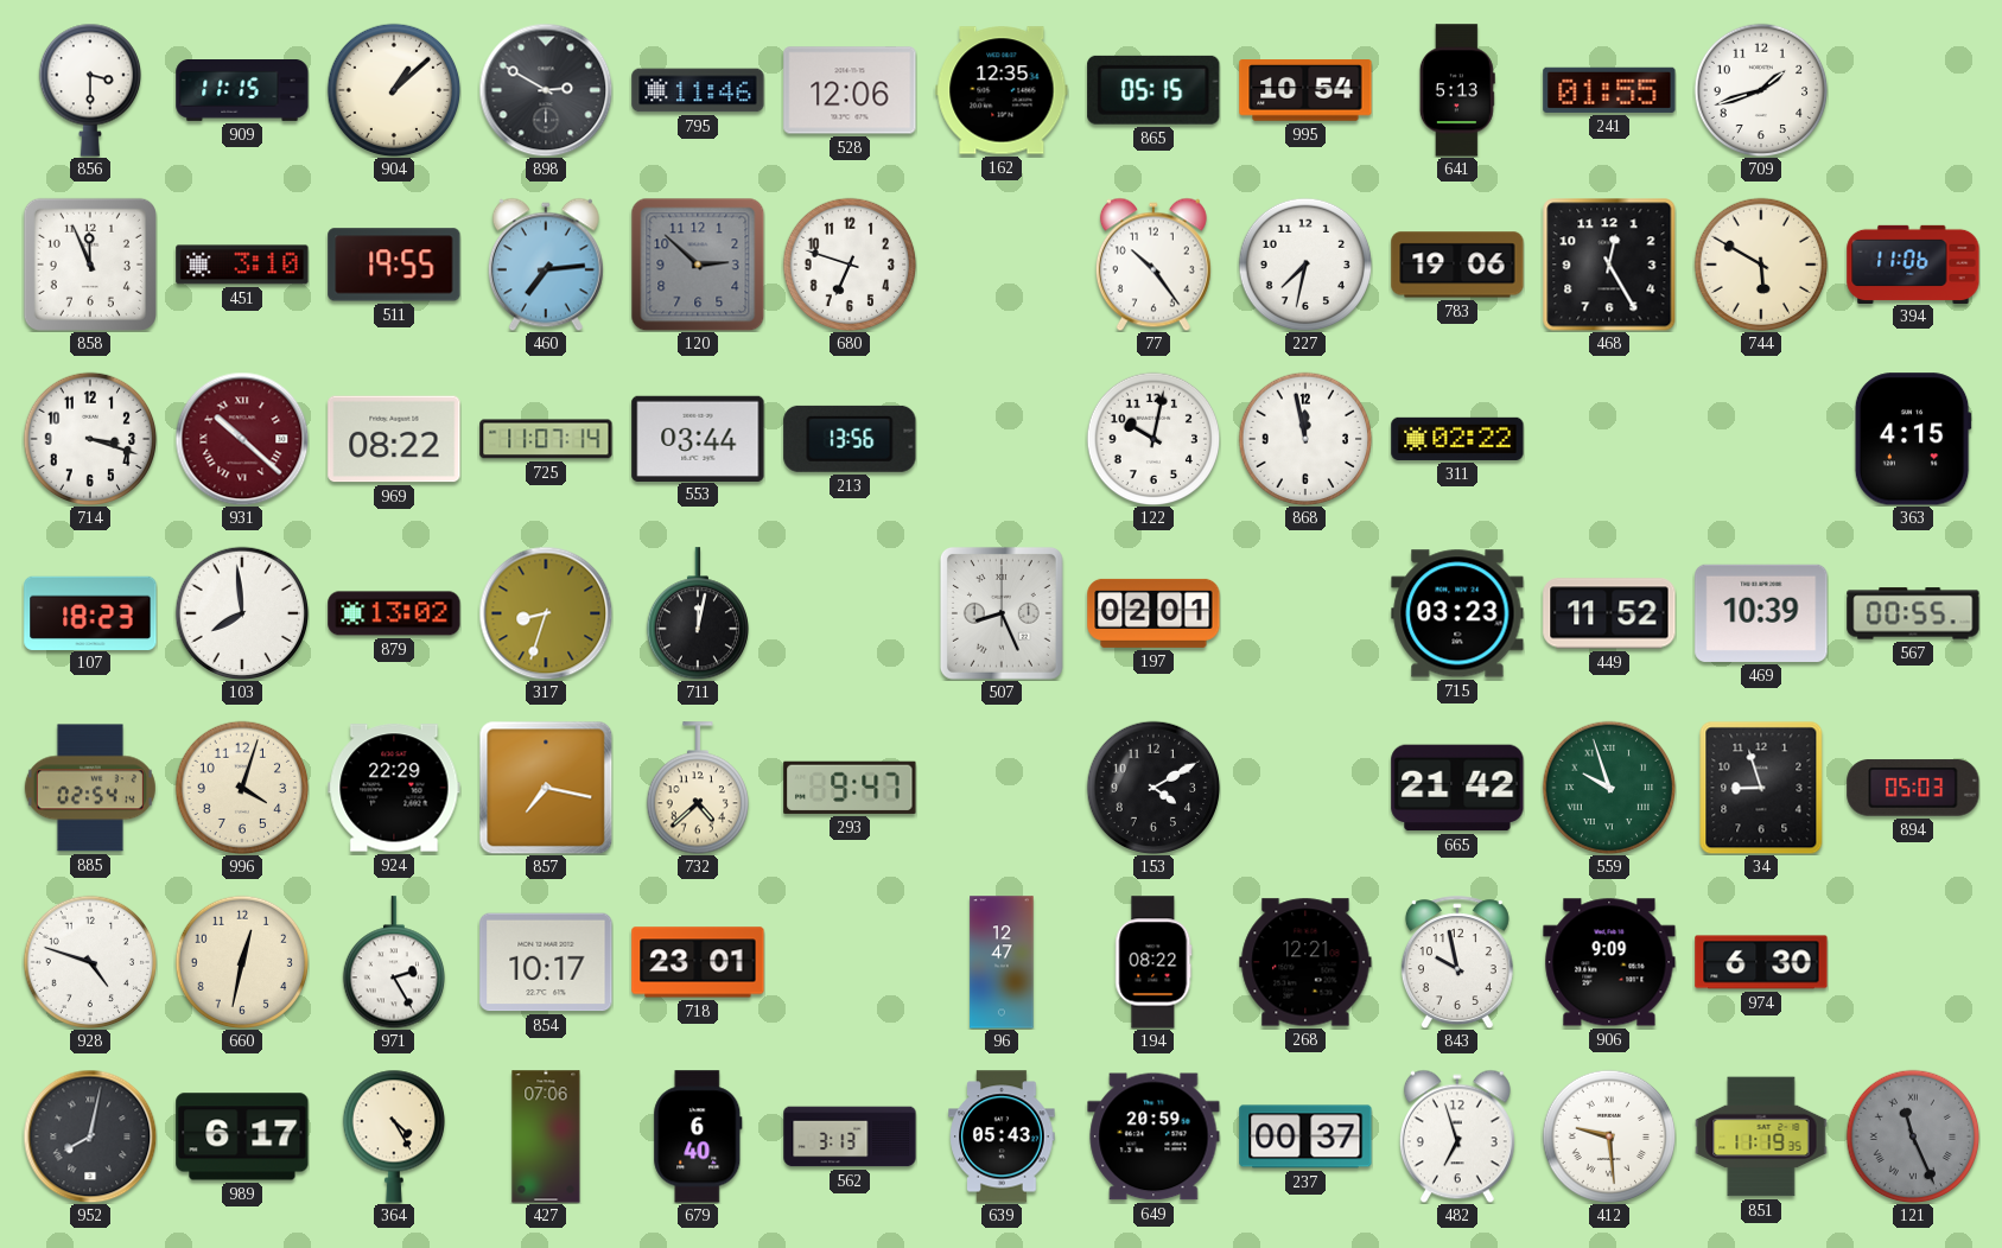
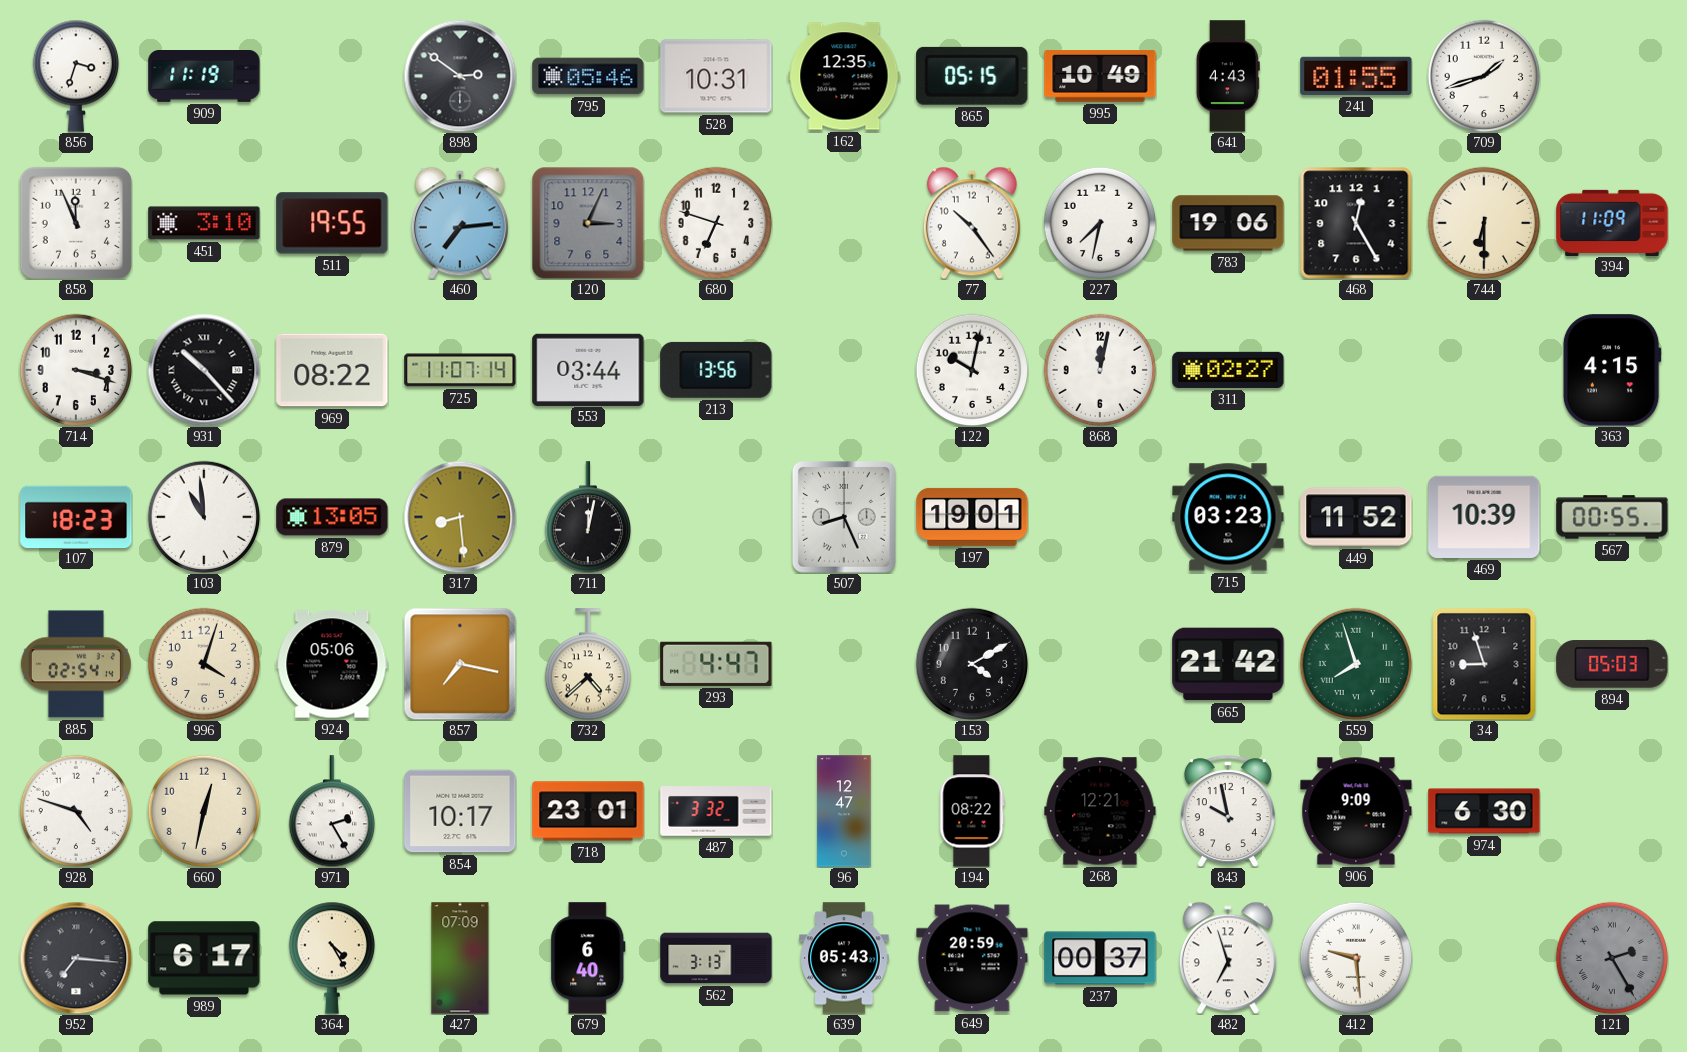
856: 3:30 -> 3:33 (75, 76)
909: 11:15 -> 11:19 (204, 77)
904: 1:08 -> none (394, 90)
898: 2:50 -> 2:51 (460, 76)
795: 11:46 -> 05:46 (588, 76)
528: 12:06 -> 10:31 (716, 76)
995: 10:54 -> 10:49 (1100, 76)
641: 5:13 -> 4:43 (1228, 76)
120: 2:52 -> 3:04 (588, 223)
744: 5:50 -> 6:30 (1484, 223)
394: 11:06 -> 11:09 (1612, 222)
931: 10:22 -> 10:23 (204, 370)
931 dial: burgundy -> black (204, 370)
868: 11:58 -> 12:02 (1100, 370)
311: 02:22 -> 02:27 (1228, 370)
103: 7:59 -> 10:59 (204, 517)
879: 13:02 -> 13:05 (332, 517)
317: 8:33 -> 8:29 (460, 517)
197: 02:01 -> 19:01 (972, 517)
924: 22:29 -> 05:06 (332, 664)
293: 9:47 -> 4:47 (716, 664)
559: 9:57 -> 7:57 (1356, 664)
487: none -> 3:32 (716, 811)
952: 8:02 -> 7:16 (76, 958)
427: 07:06 -> 07:09 (460, 958)
851: 11:19 -> none (1761, 1136)
121: 11:26 -> 2:25 (1612, 958)
